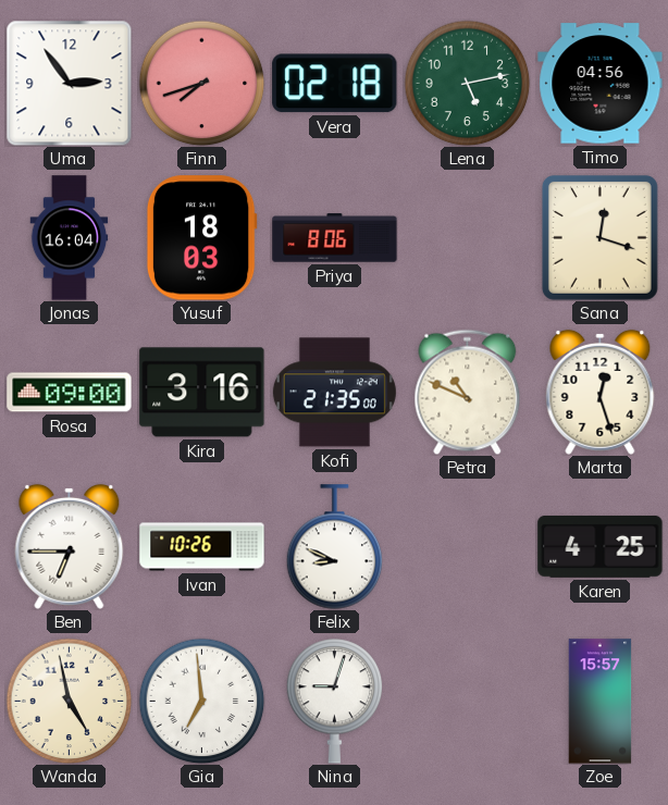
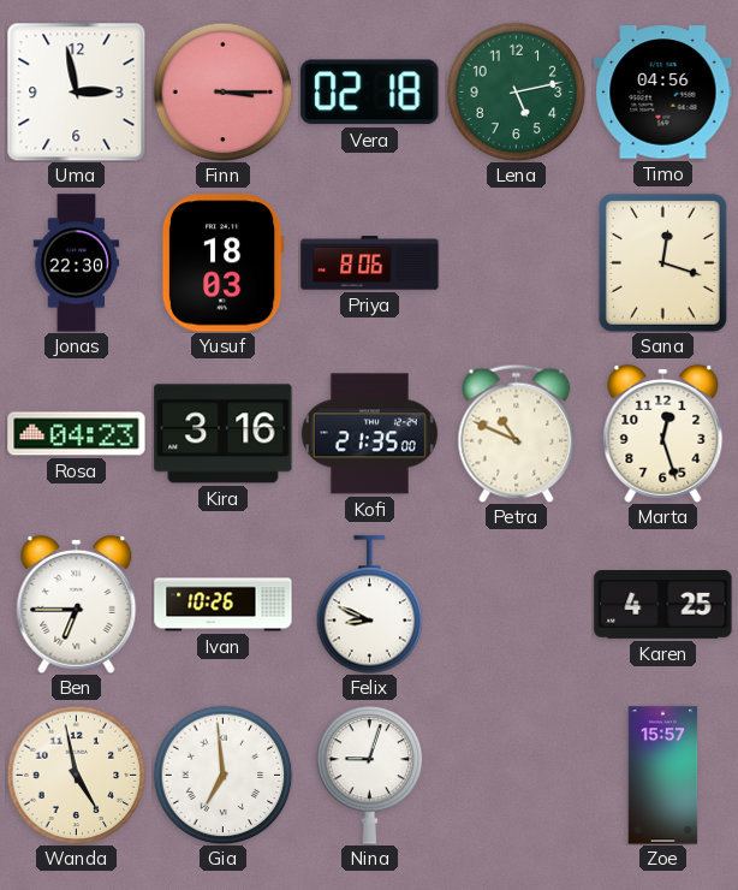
Uma: 2:54 -> 2:58 (76, 91)
Finn: 7:42 -> 3:15 (222, 91)
Jonas: 16:04 -> 22:30 (77, 263)
Rosa: 09:00 -> 04:23 (77, 434)
